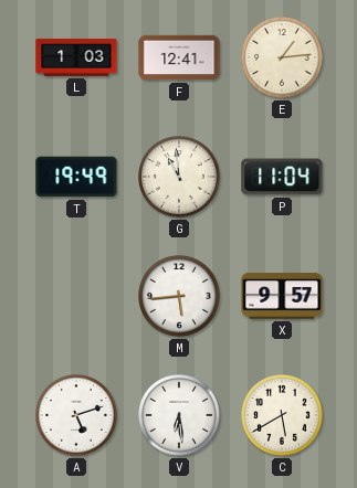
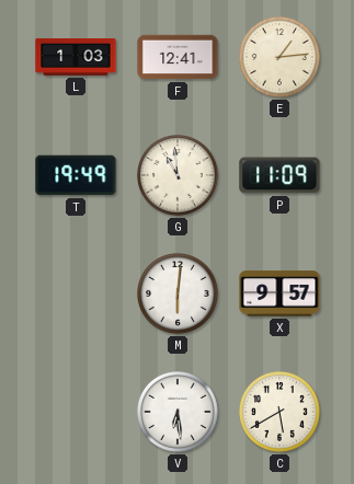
P: 11:04 -> 11:09 (279, 175)
M: 5:44 -> 6:01 (179, 295)
A: 5:12 -> none (77, 416)
